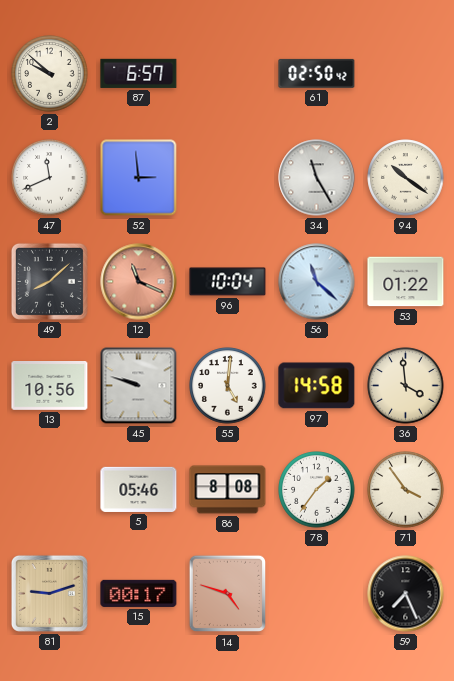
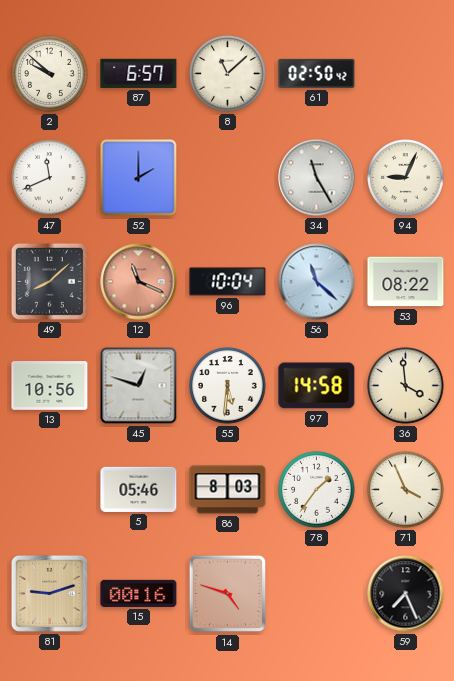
8: none -> 11:08 (228, 74)
52: 2:59 -> 2:00 (139, 178)
94: 10:21 -> 9:04 (406, 178)
53: 01:22 -> 08:22 (406, 282)
45: 9:48 -> 12:48 (139, 386)
55: 5:01 -> 5:31 (228, 386)
86: 8:08 -> 8:03 (228, 490)
71: 3:54 -> 3:56 (406, 490)
15: 00:17 -> 00:16 (139, 593)
